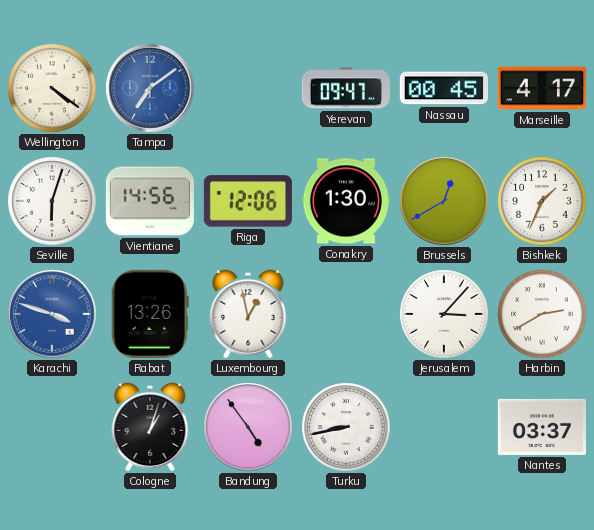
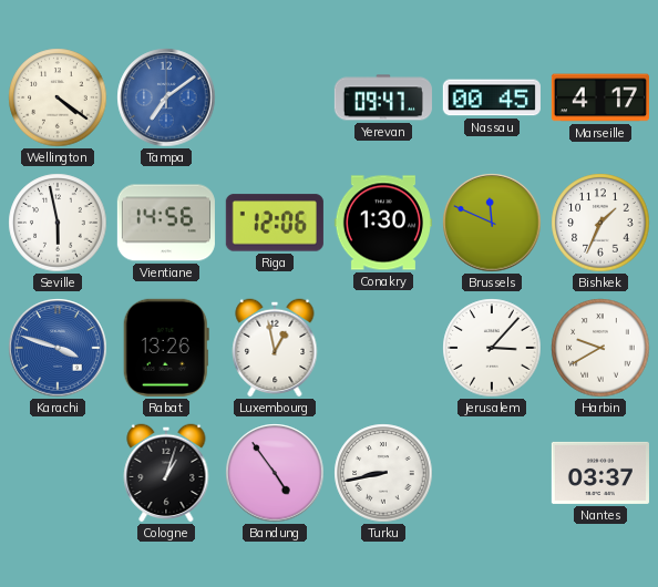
Seville: 6:03 -> 5:58 (58, 223)
Brussels: 12:40 -> 11:49 (492, 223)
Harbin: 2:40 -> 9:40 (600, 348)
